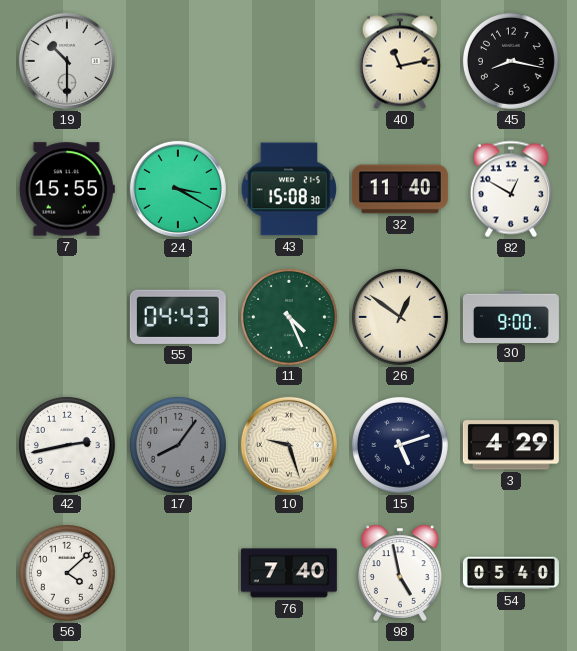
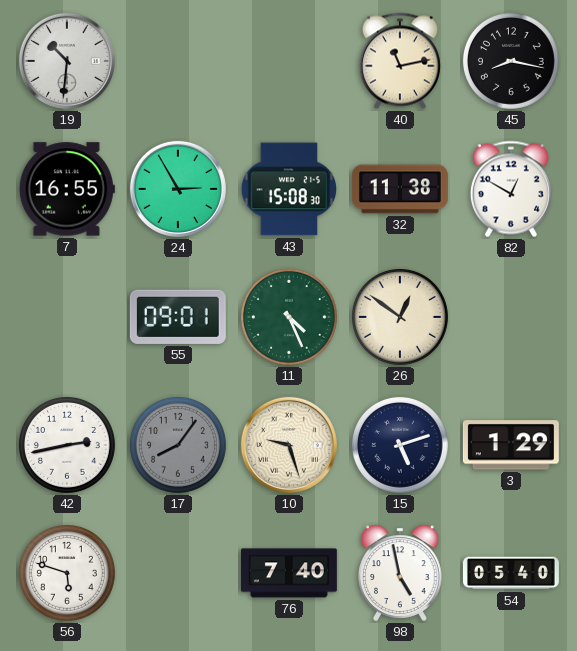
19: 10:30 -> 10:31 (67, 61)
7: 15:55 -> 16:55 (67, 189)
24: 3:20 -> 2:55 (178, 189)
32: 11:40 -> 11:38 (400, 189)
55: 04:43 -> 09:01 (178, 317)
30: 9:00 -> none (511, 316)
3: 4:29 -> 1:29 (511, 445)
56: 4:08 -> 5:48 (67, 573)
